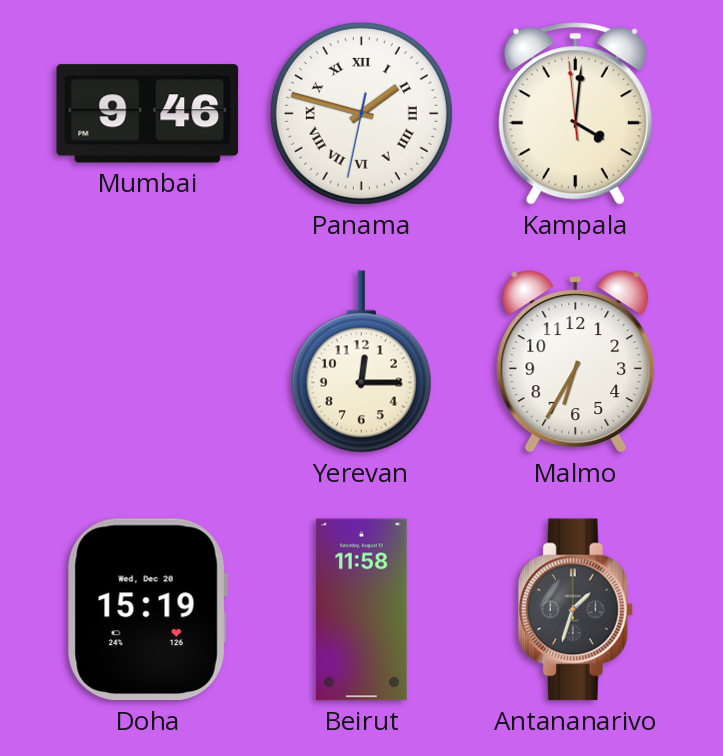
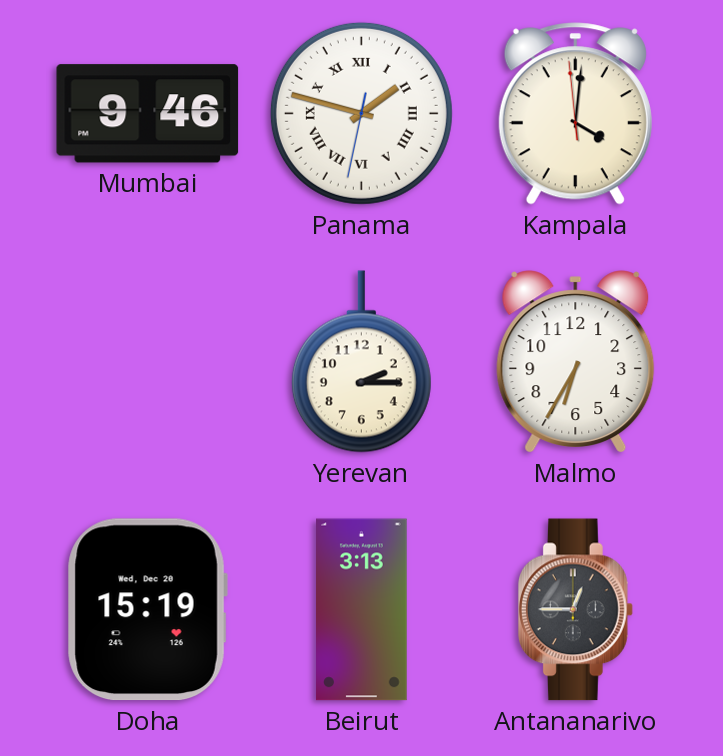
Yerevan: 12:15 -> 2:15 (361, 362)
Beirut: 11:58 -> 3:13 (362, 610)
Antananarivo: 1:33 -> 12:45 (575, 610)
